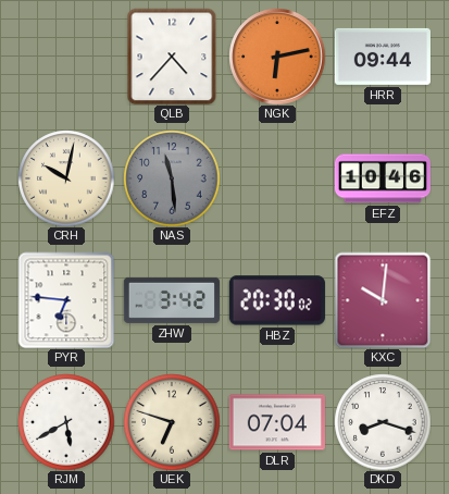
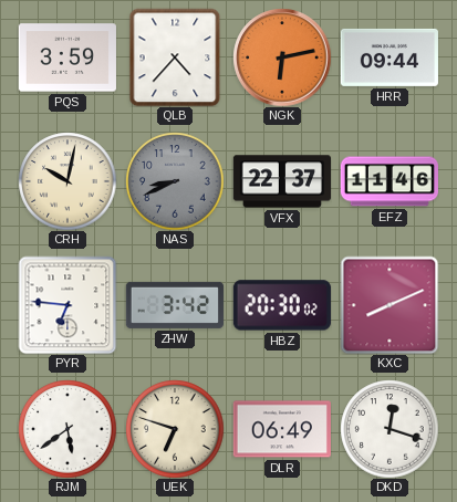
PQS: none -> 3:59 (67, 57)
NAS: 11:29 -> 8:41 (175, 181)
VFX: none -> 22:37 (281, 181)
EFZ: 10:46 -> 11:46 (388, 181)
KXC: 10:01 -> 8:11 (390, 305)
RJM: 5:40 -> 5:39 (67, 429)
DLR: 07:04 -> 06:49 (282, 429)
DKD: 8:18 -> 12:18 (390, 429)
